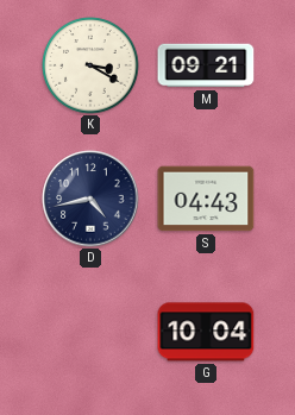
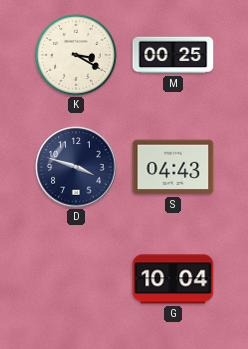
M: 09:21 -> 00:25 (173, 55)
D: 4:43 -> 3:48 (76, 167)
